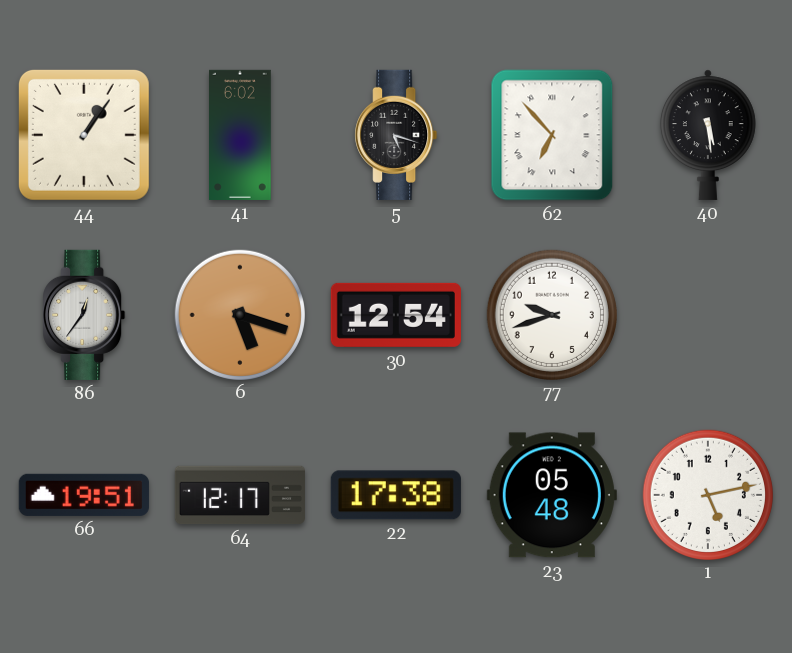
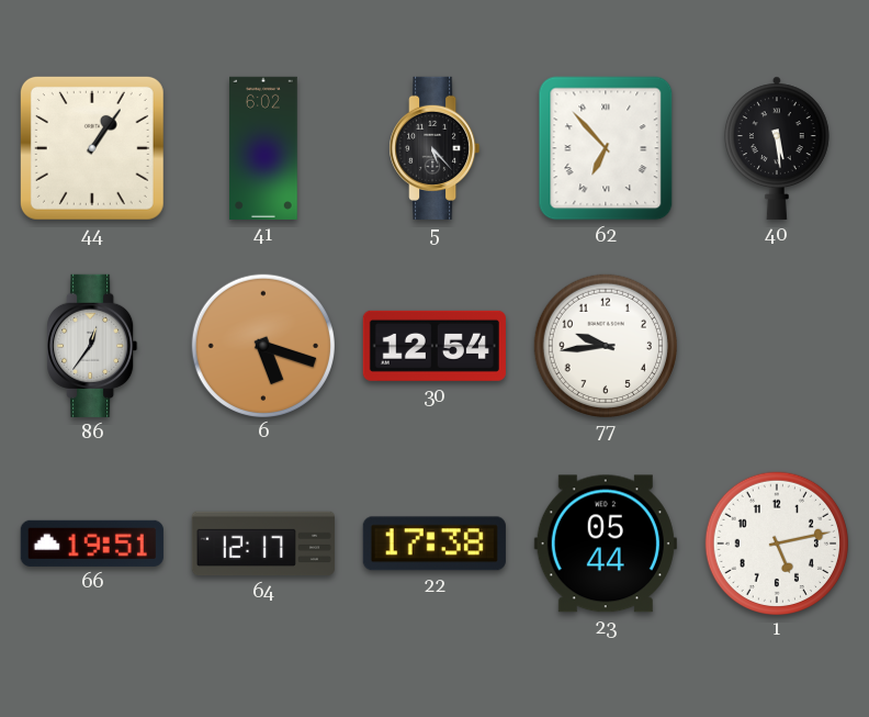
5: 5:18 -> 5:23 (435, 148)
77: 9:42 -> 9:44 (605, 345)
23: 05:48 -> 05:44 (606, 544)
